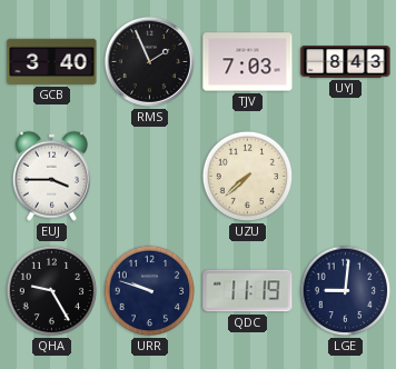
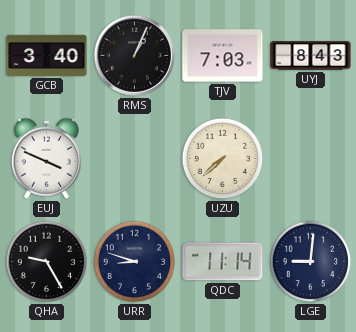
RMS: 1:56 -> 1:04 (134, 55)
EUJ: 3:45 -> 3:49 (46, 158)
URR: 9:48 -> 8:48 (135, 262)
QDC: 11:19 -> 11:14 (223, 262)
